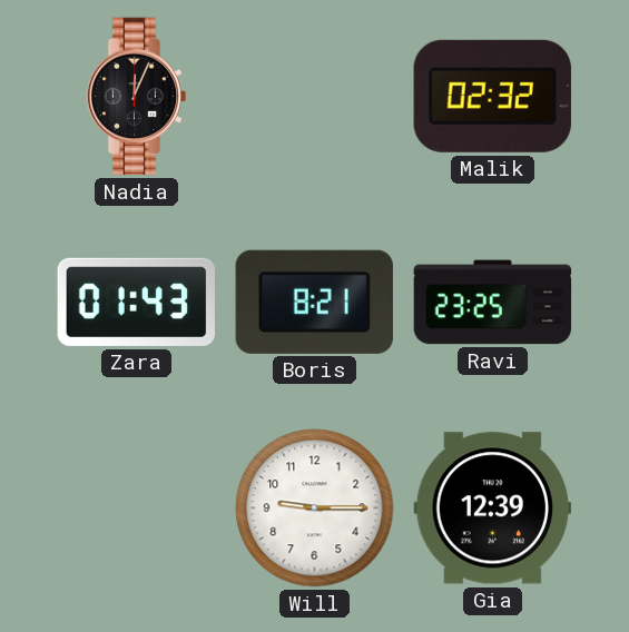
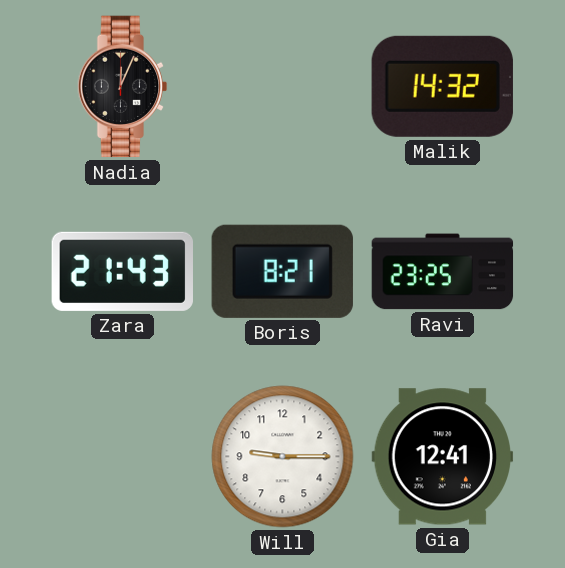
Malik: 02:32 -> 14:32 (442, 86)
Zara: 01:43 -> 21:43 (122, 271)
Gia: 12:39 -> 12:41 (443, 457)
